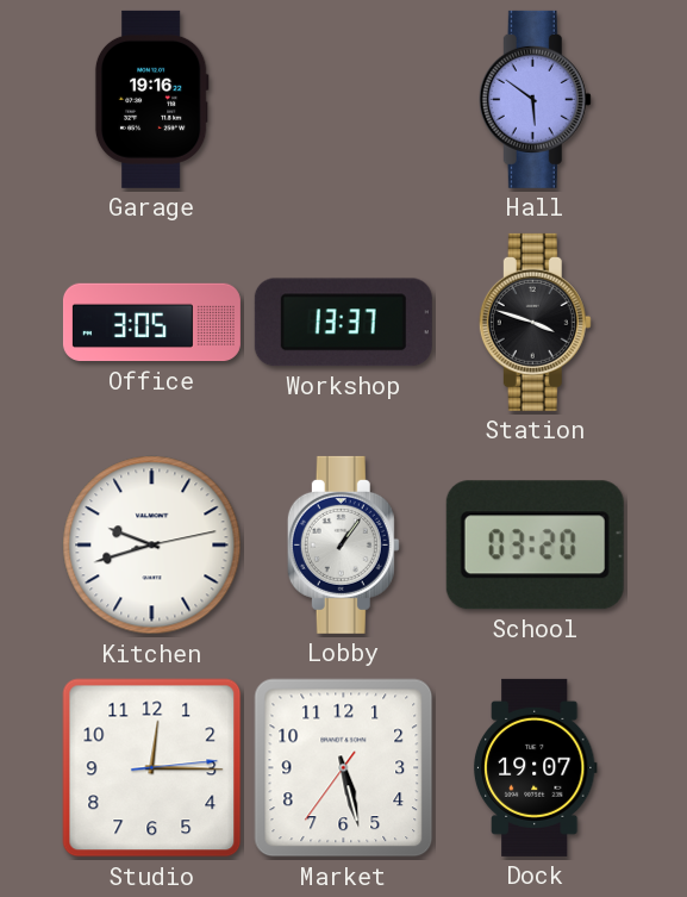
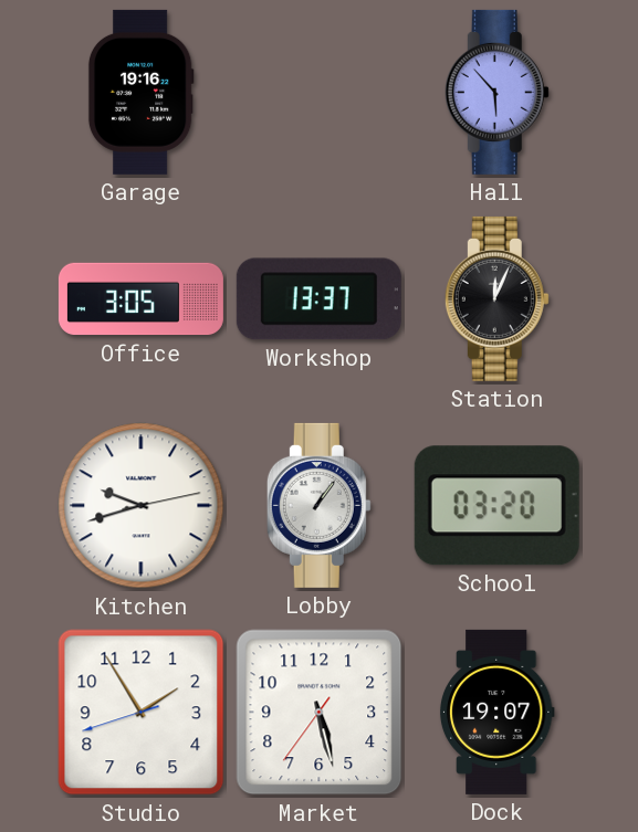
Hall: 5:51 -> 5:53 (496, 92)
Station: 3:48 -> 12:04 (496, 298)
Studio: 12:15 -> 1:54 (142, 713)
